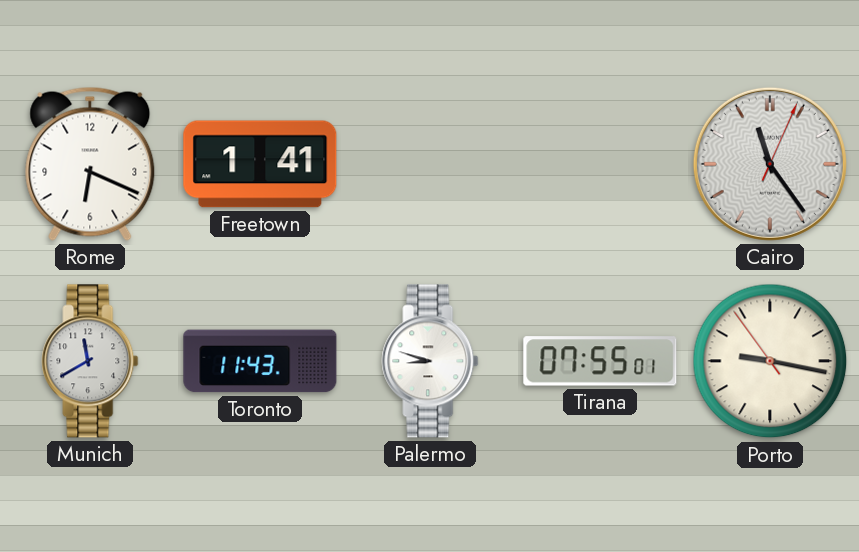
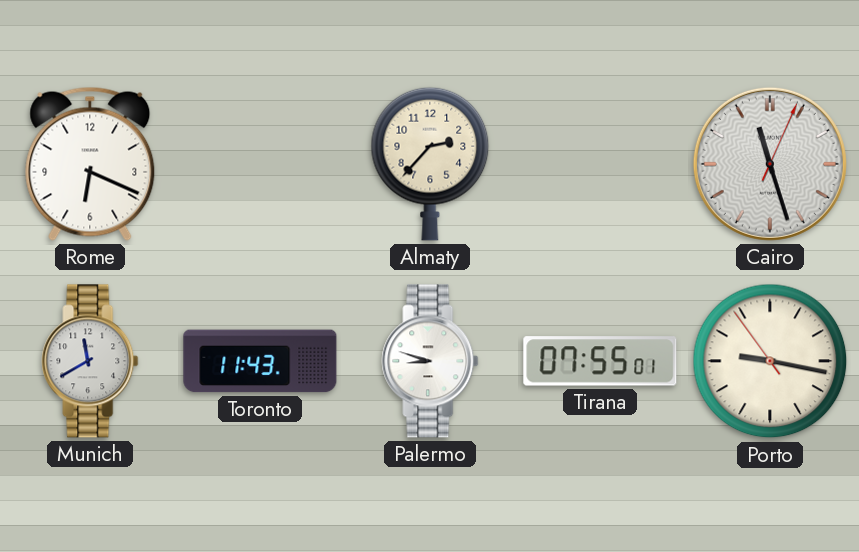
Freetown: 1:41 -> none (260, 164)
Almaty: none -> 2:37 (430, 164)
Cairo: 11:24 -> 11:27 (770, 164)
